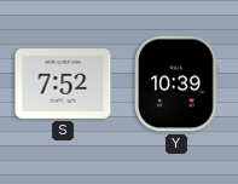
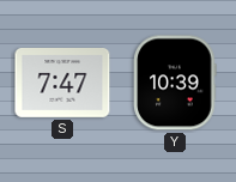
S: 7:52 -> 7:47 (62, 84)
